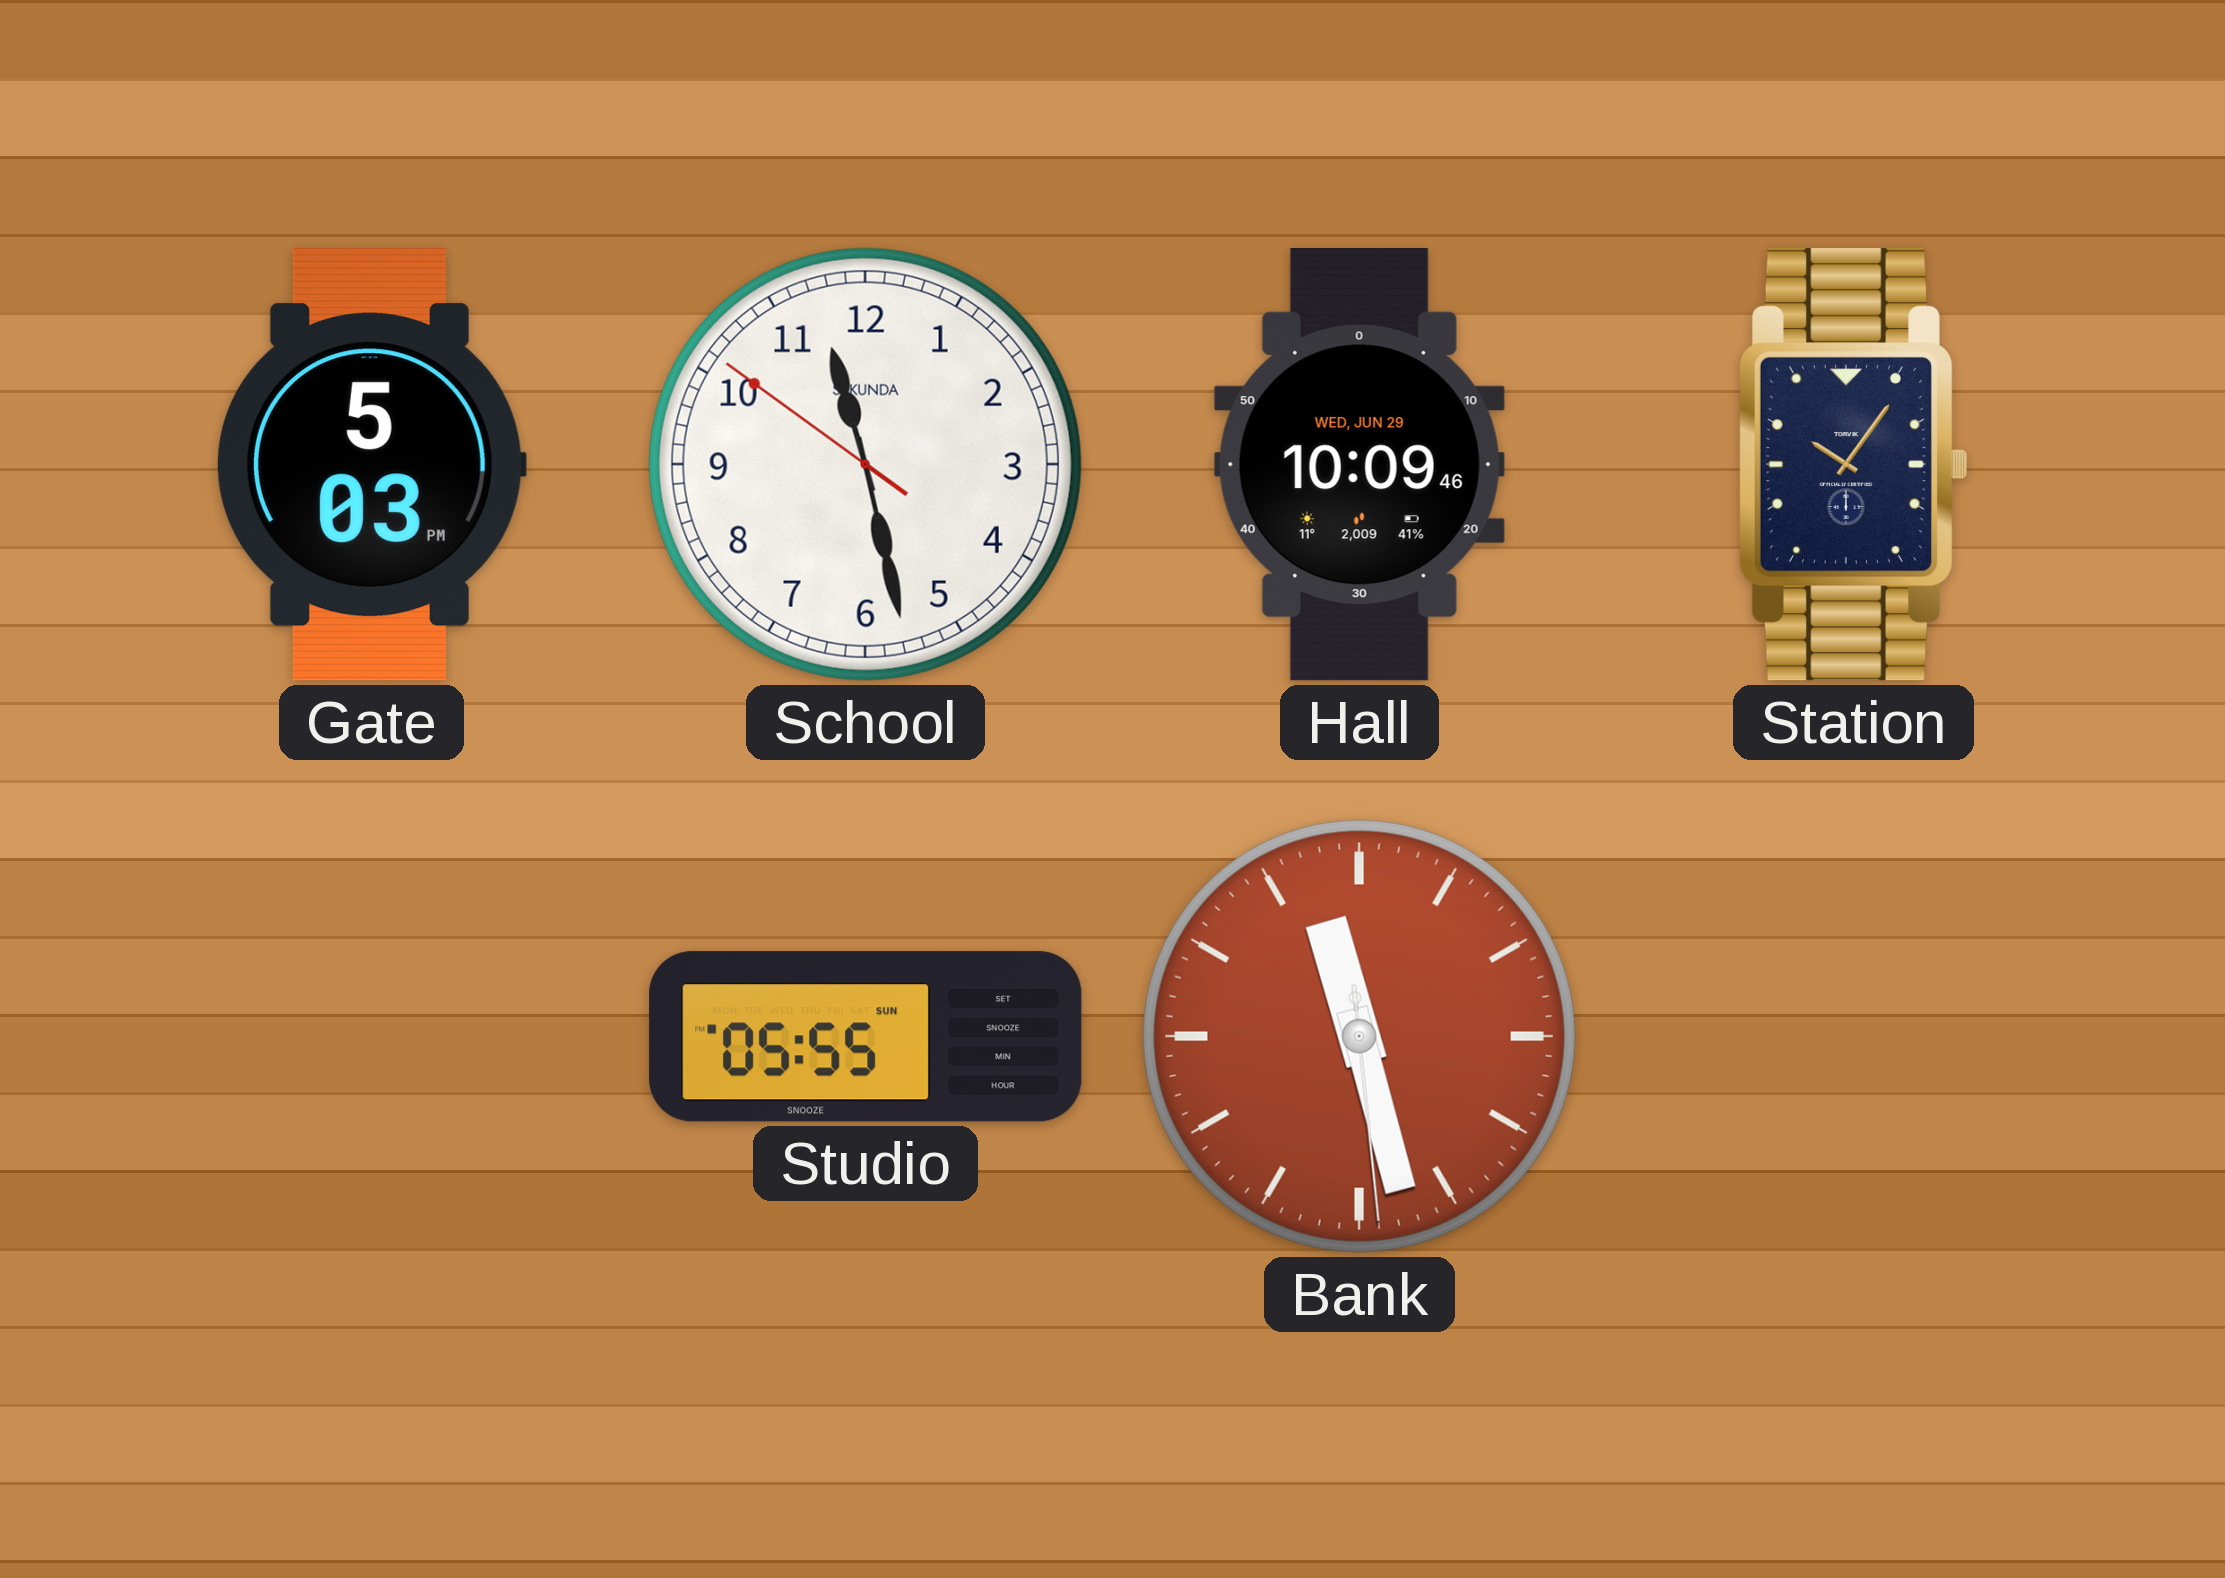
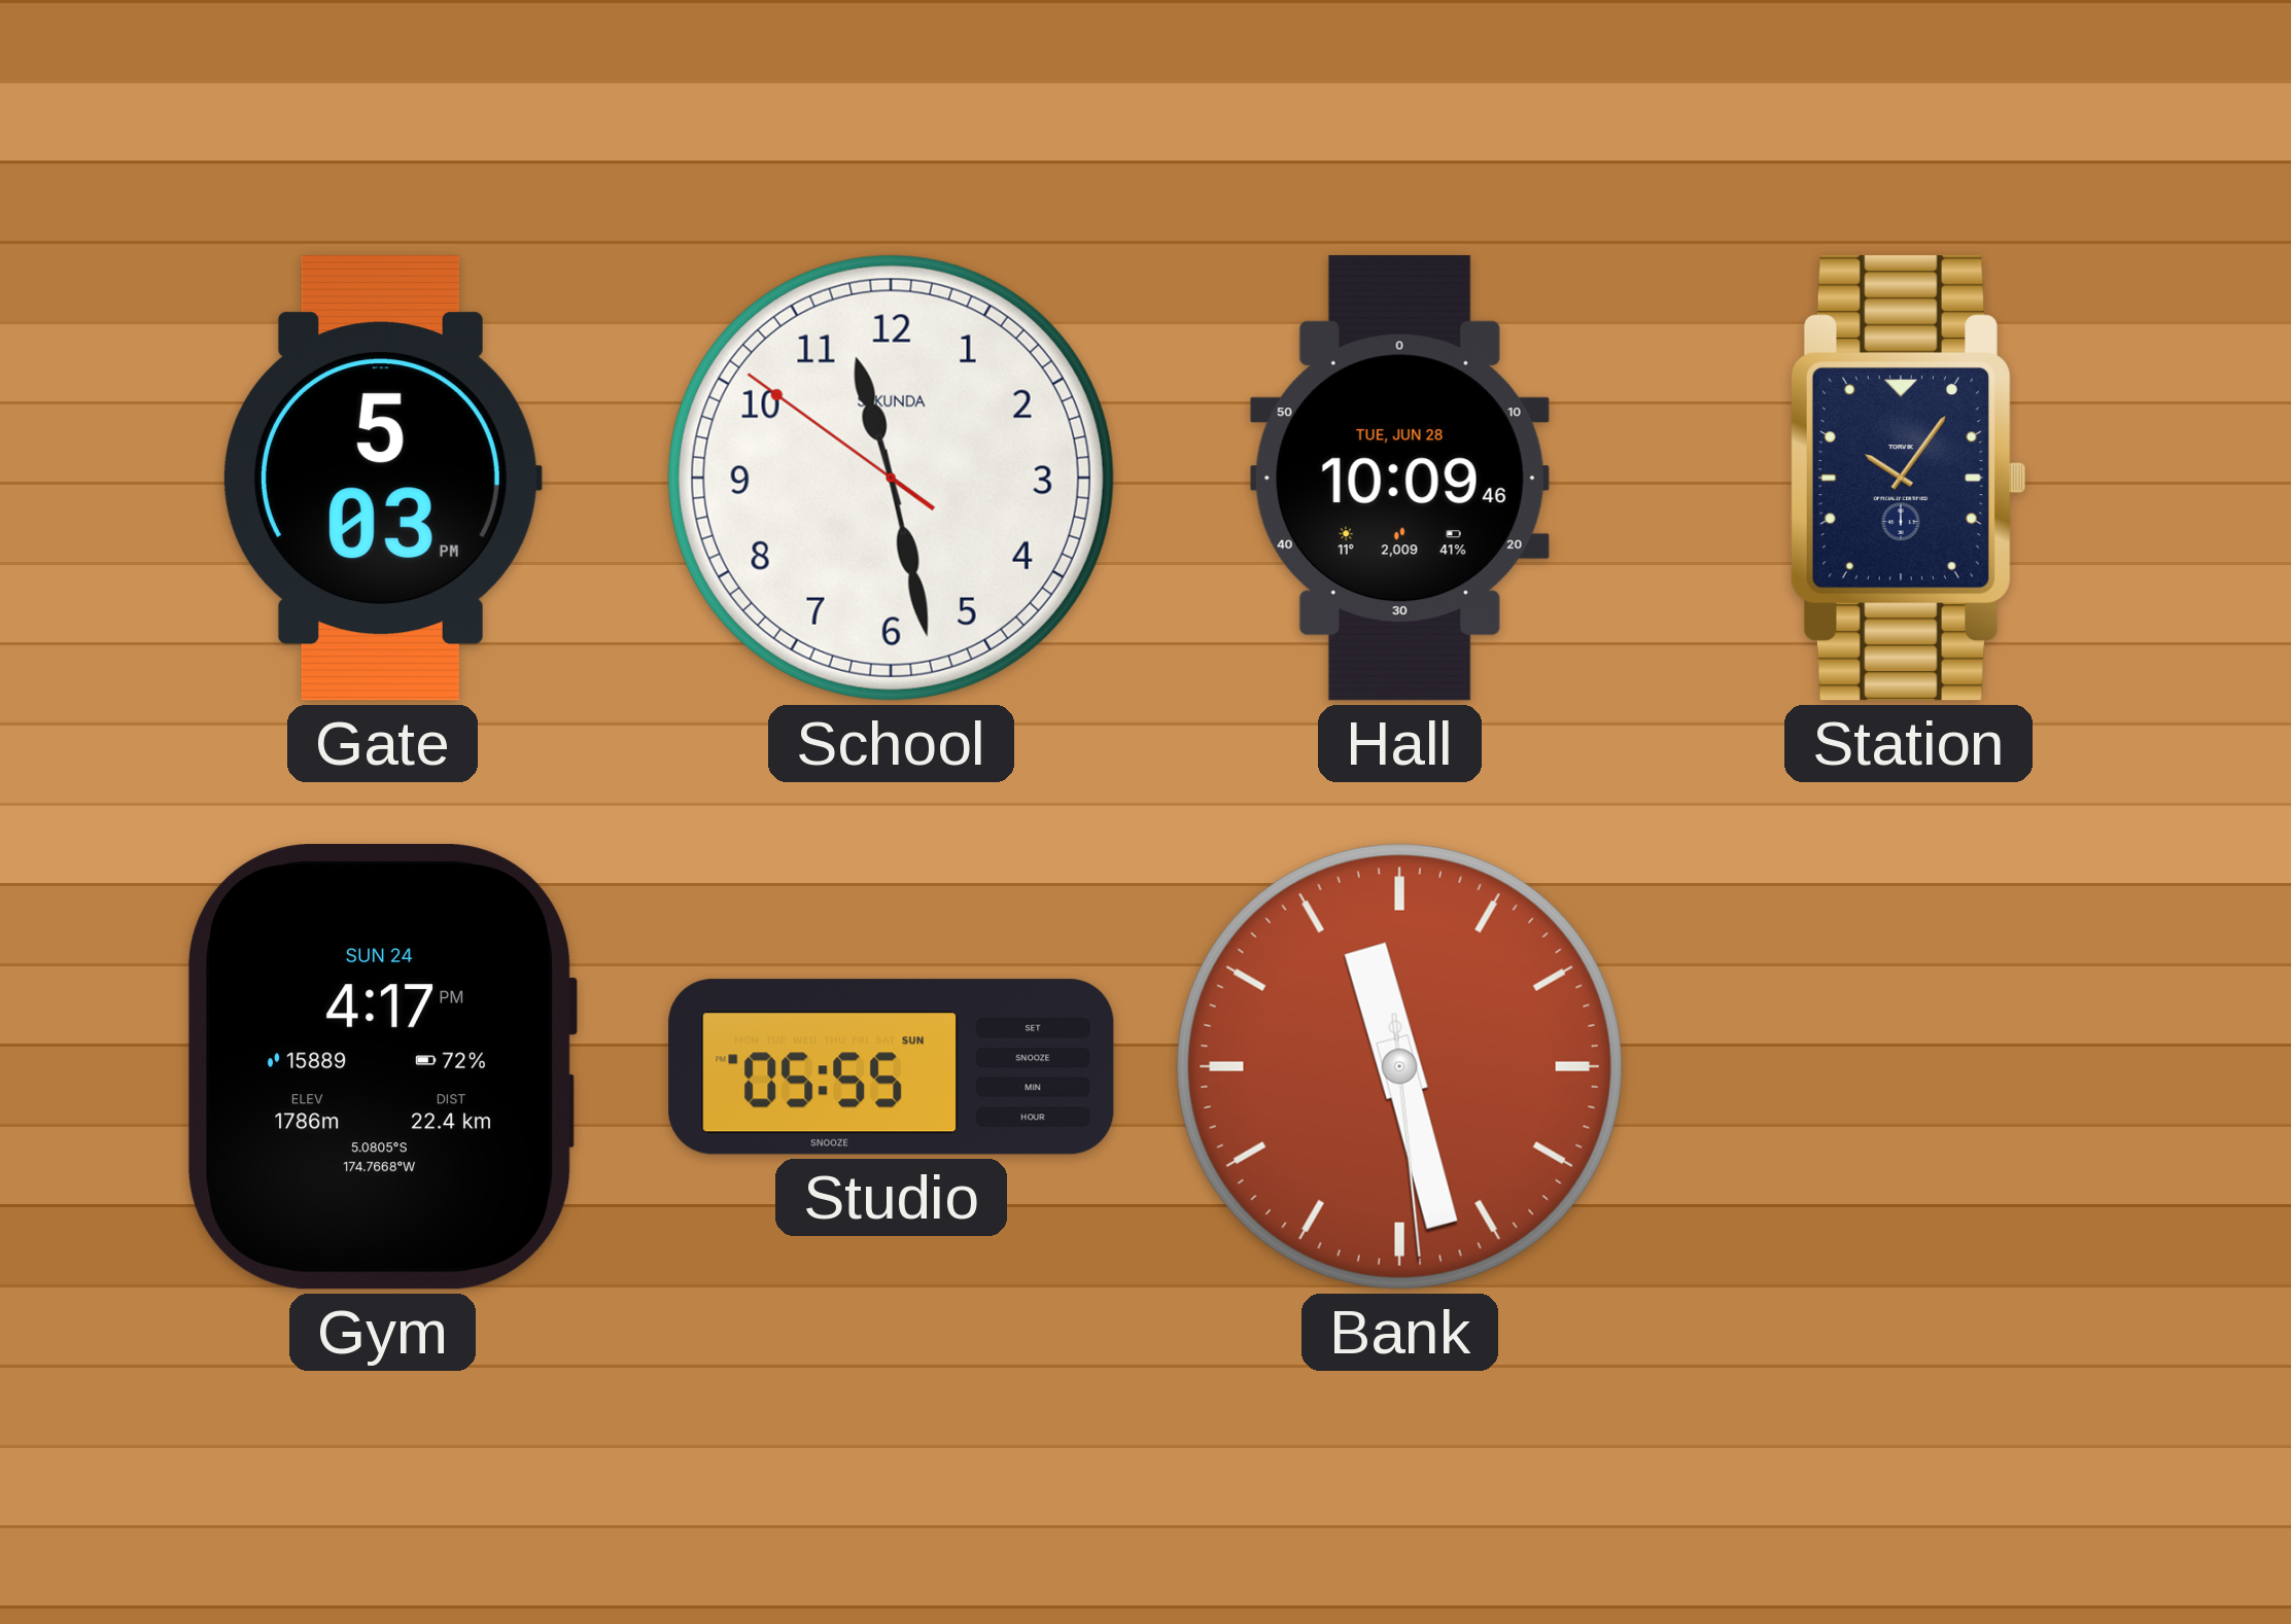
Hall date: WED, JUN 29 -> TUE, JUN 28 (1399, 479)
Gym: none -> 4:17 (382, 1067)
